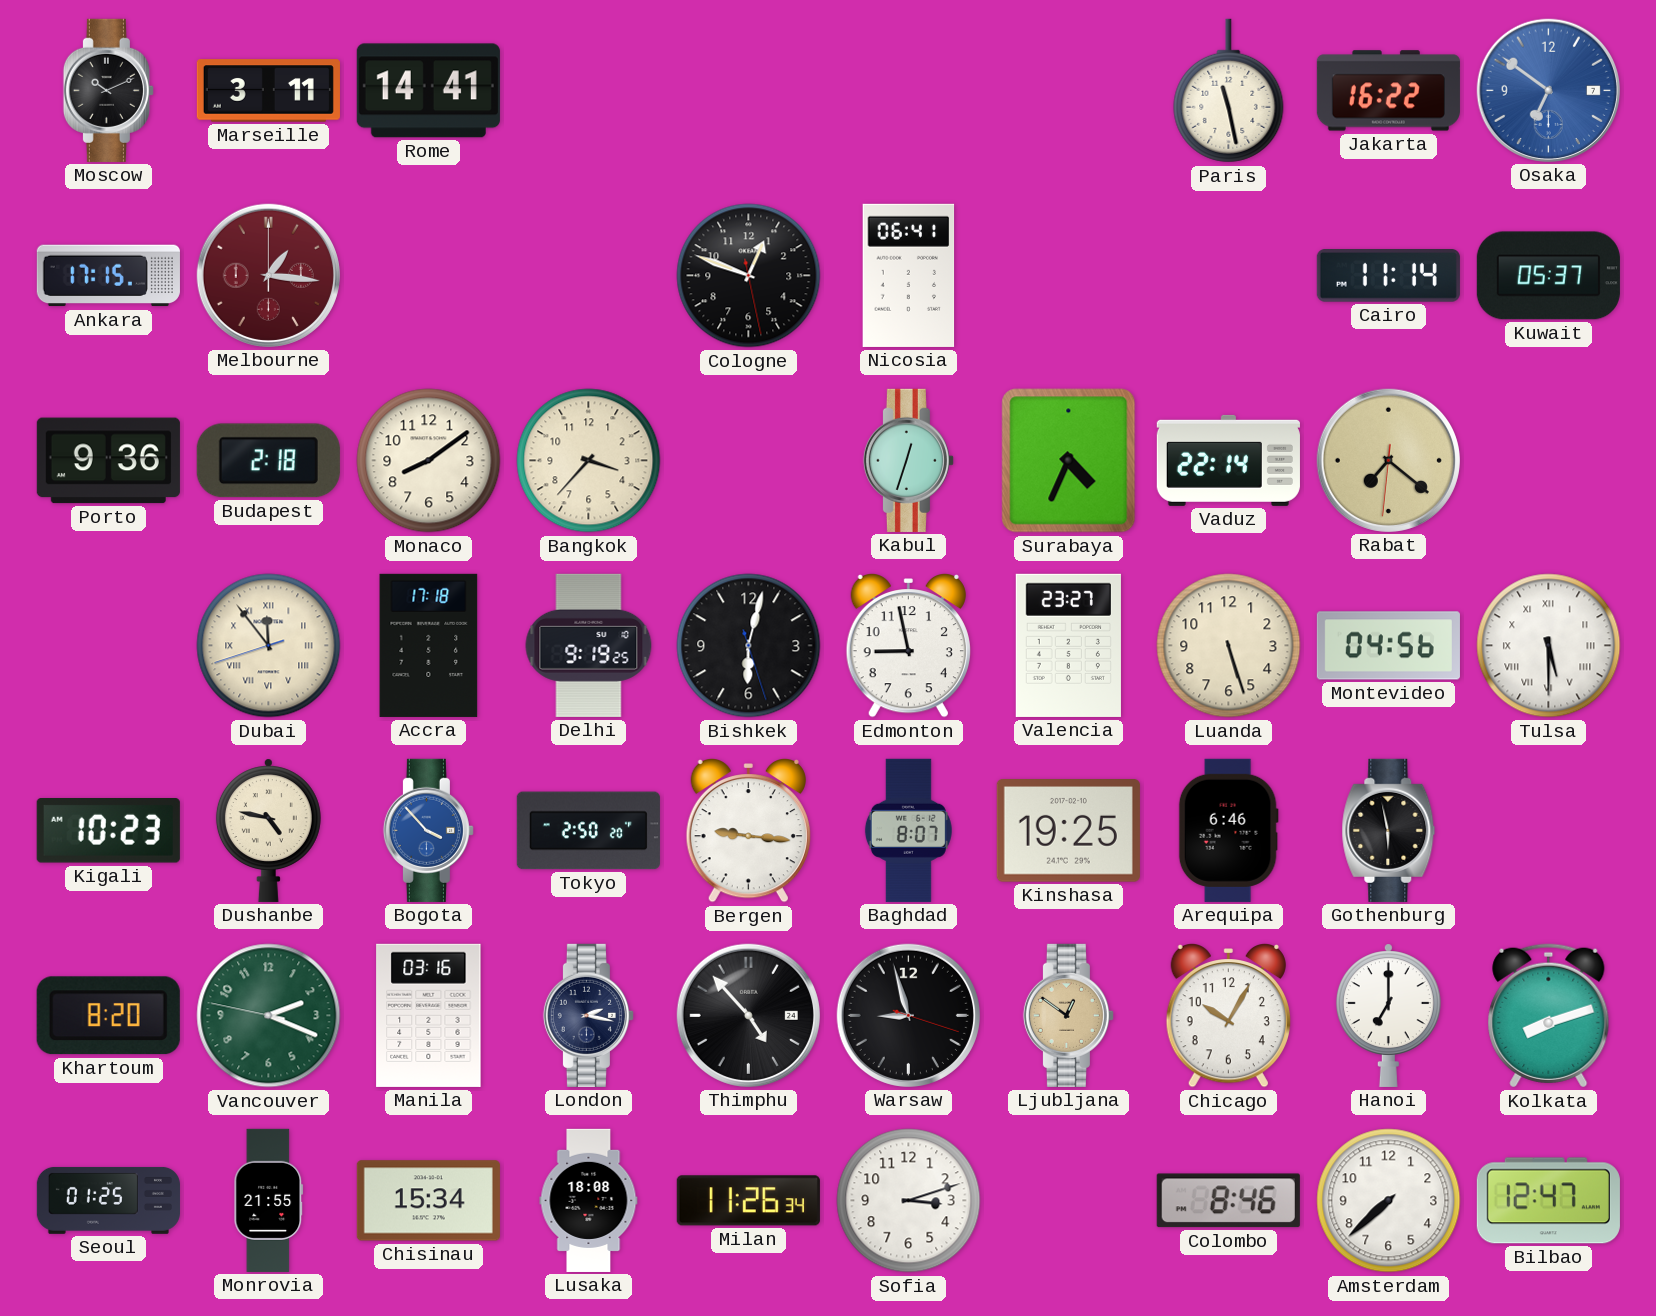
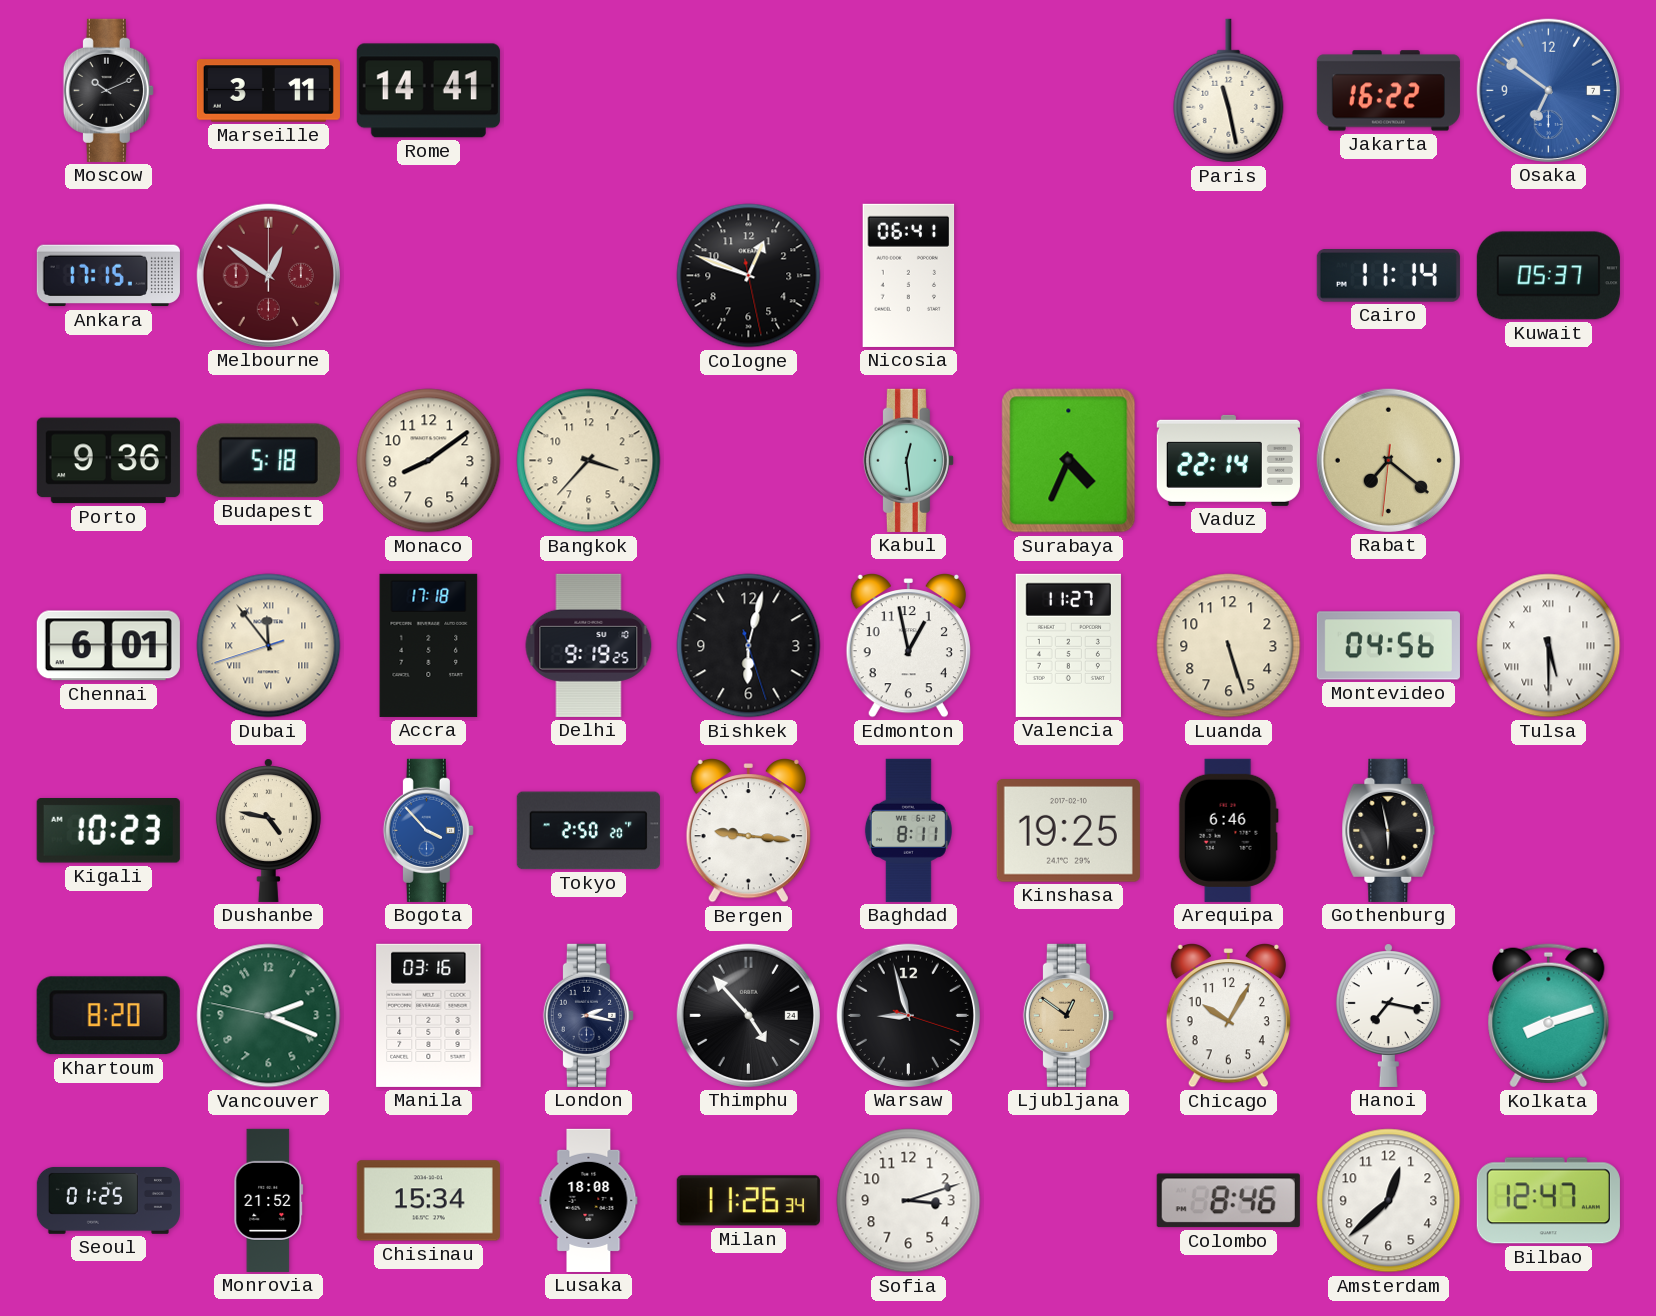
Melbourne: 1:16 -> 12:51 (268, 275)
Budapest: 2:18 -> 5:18 (268, 461)
Kabul: 12:33 -> 12:29 (908, 460)
Chennai: none -> 6:01 (108, 646)
Edmonton: 8:58 -> 12:58 (908, 645)
Valencia: 23:27 -> 11:27 (1068, 645)
Baghdad: 8:07 -> 8:11 (908, 830)
Hanoi: 7:00 -> 7:17 (1388, 1015)
Monrovia: 21:55 -> 21:52 (269, 1200)
Amsterdam: 7:38 -> 12:38 (1389, 1201)
